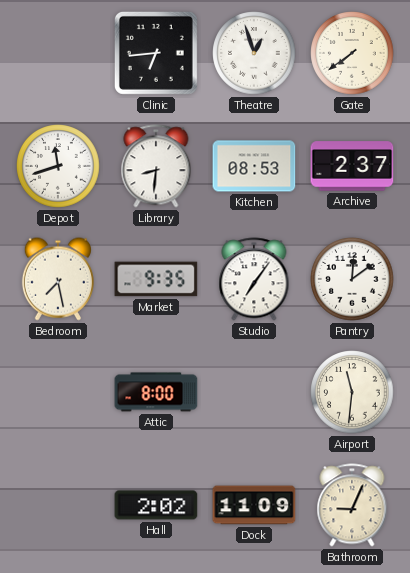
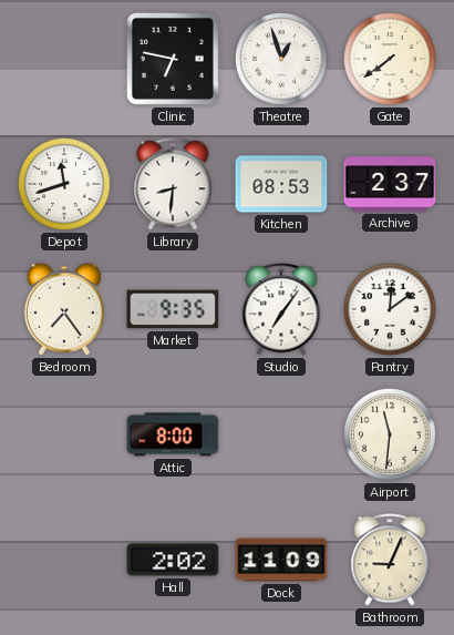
Clinic: 6:44 -> 6:47 (173, 59)
Bedroom: 7:28 -> 7:24 (64, 309)
